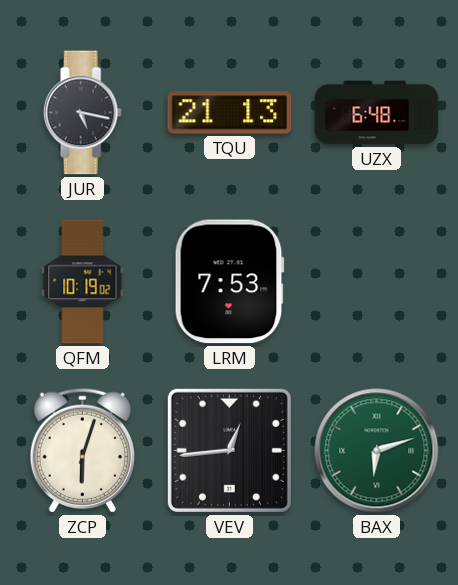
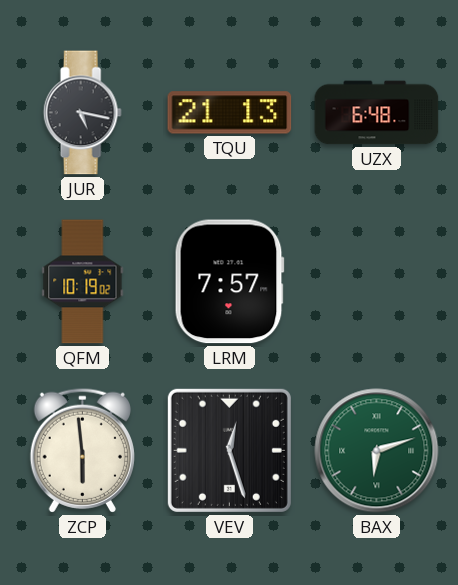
LRM: 7:53 -> 7:57 (229, 282)
ZCP: 6:03 -> 5:59 (82, 450)
VEV: 12:44 -> 12:27 (229, 450)
